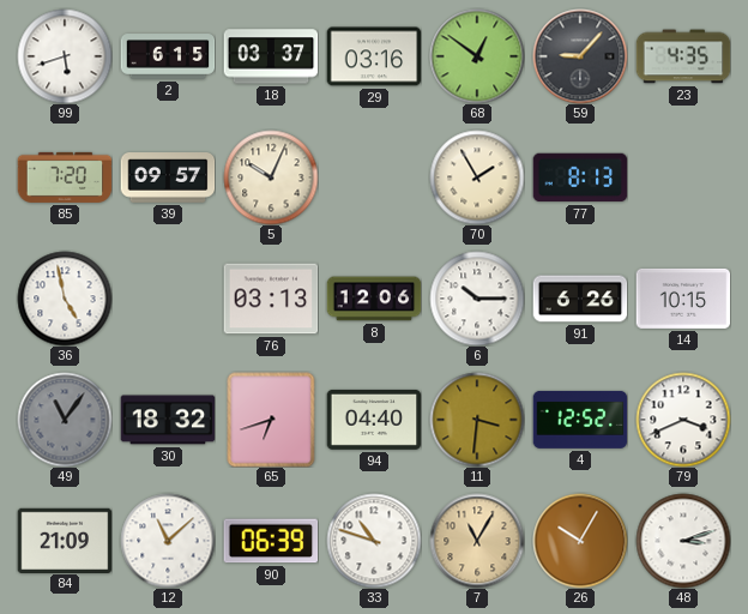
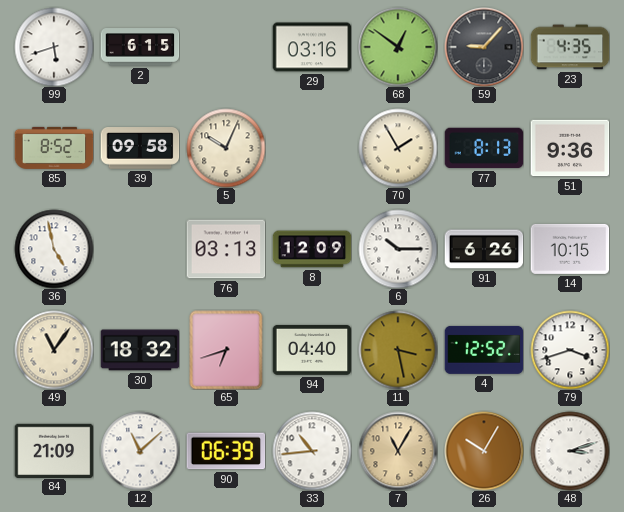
18: 03:37 -> none (271, 56)
85: 7:20 -> 8:52 (54, 148)
39: 09:57 -> 09:58 (140, 149)
51: none -> 9:36 (570, 148)
8: 12:06 -> 12:09 (312, 249)
49 dial: grey -> cream (54, 350)
11: 3:31 -> 3:28 (398, 350)
79: 3:41 -> 3:42 (570, 350)
33: 10:48 -> 10:44 (312, 451)
